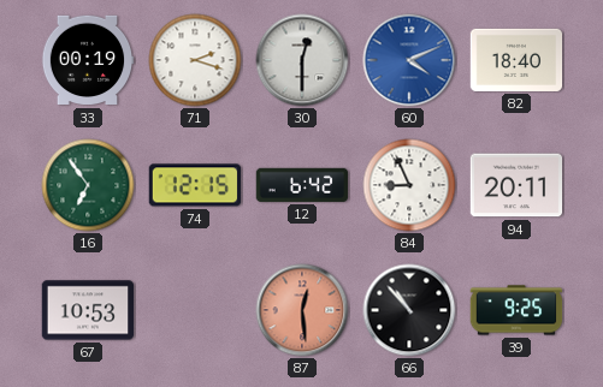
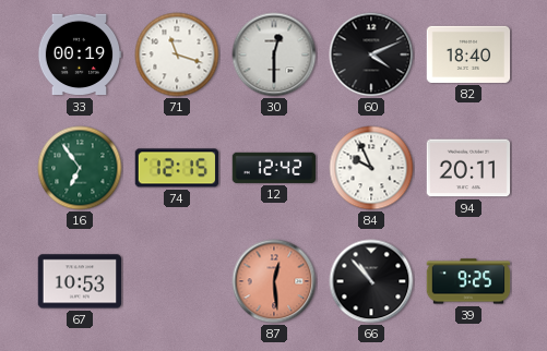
71: 2:18 -> 11:18 (177, 55)
60 dial: blue -> black (371, 55)
12: 6:42 -> 12:42 (274, 168)
84: 8:56 -> 9:56 (371, 168)
